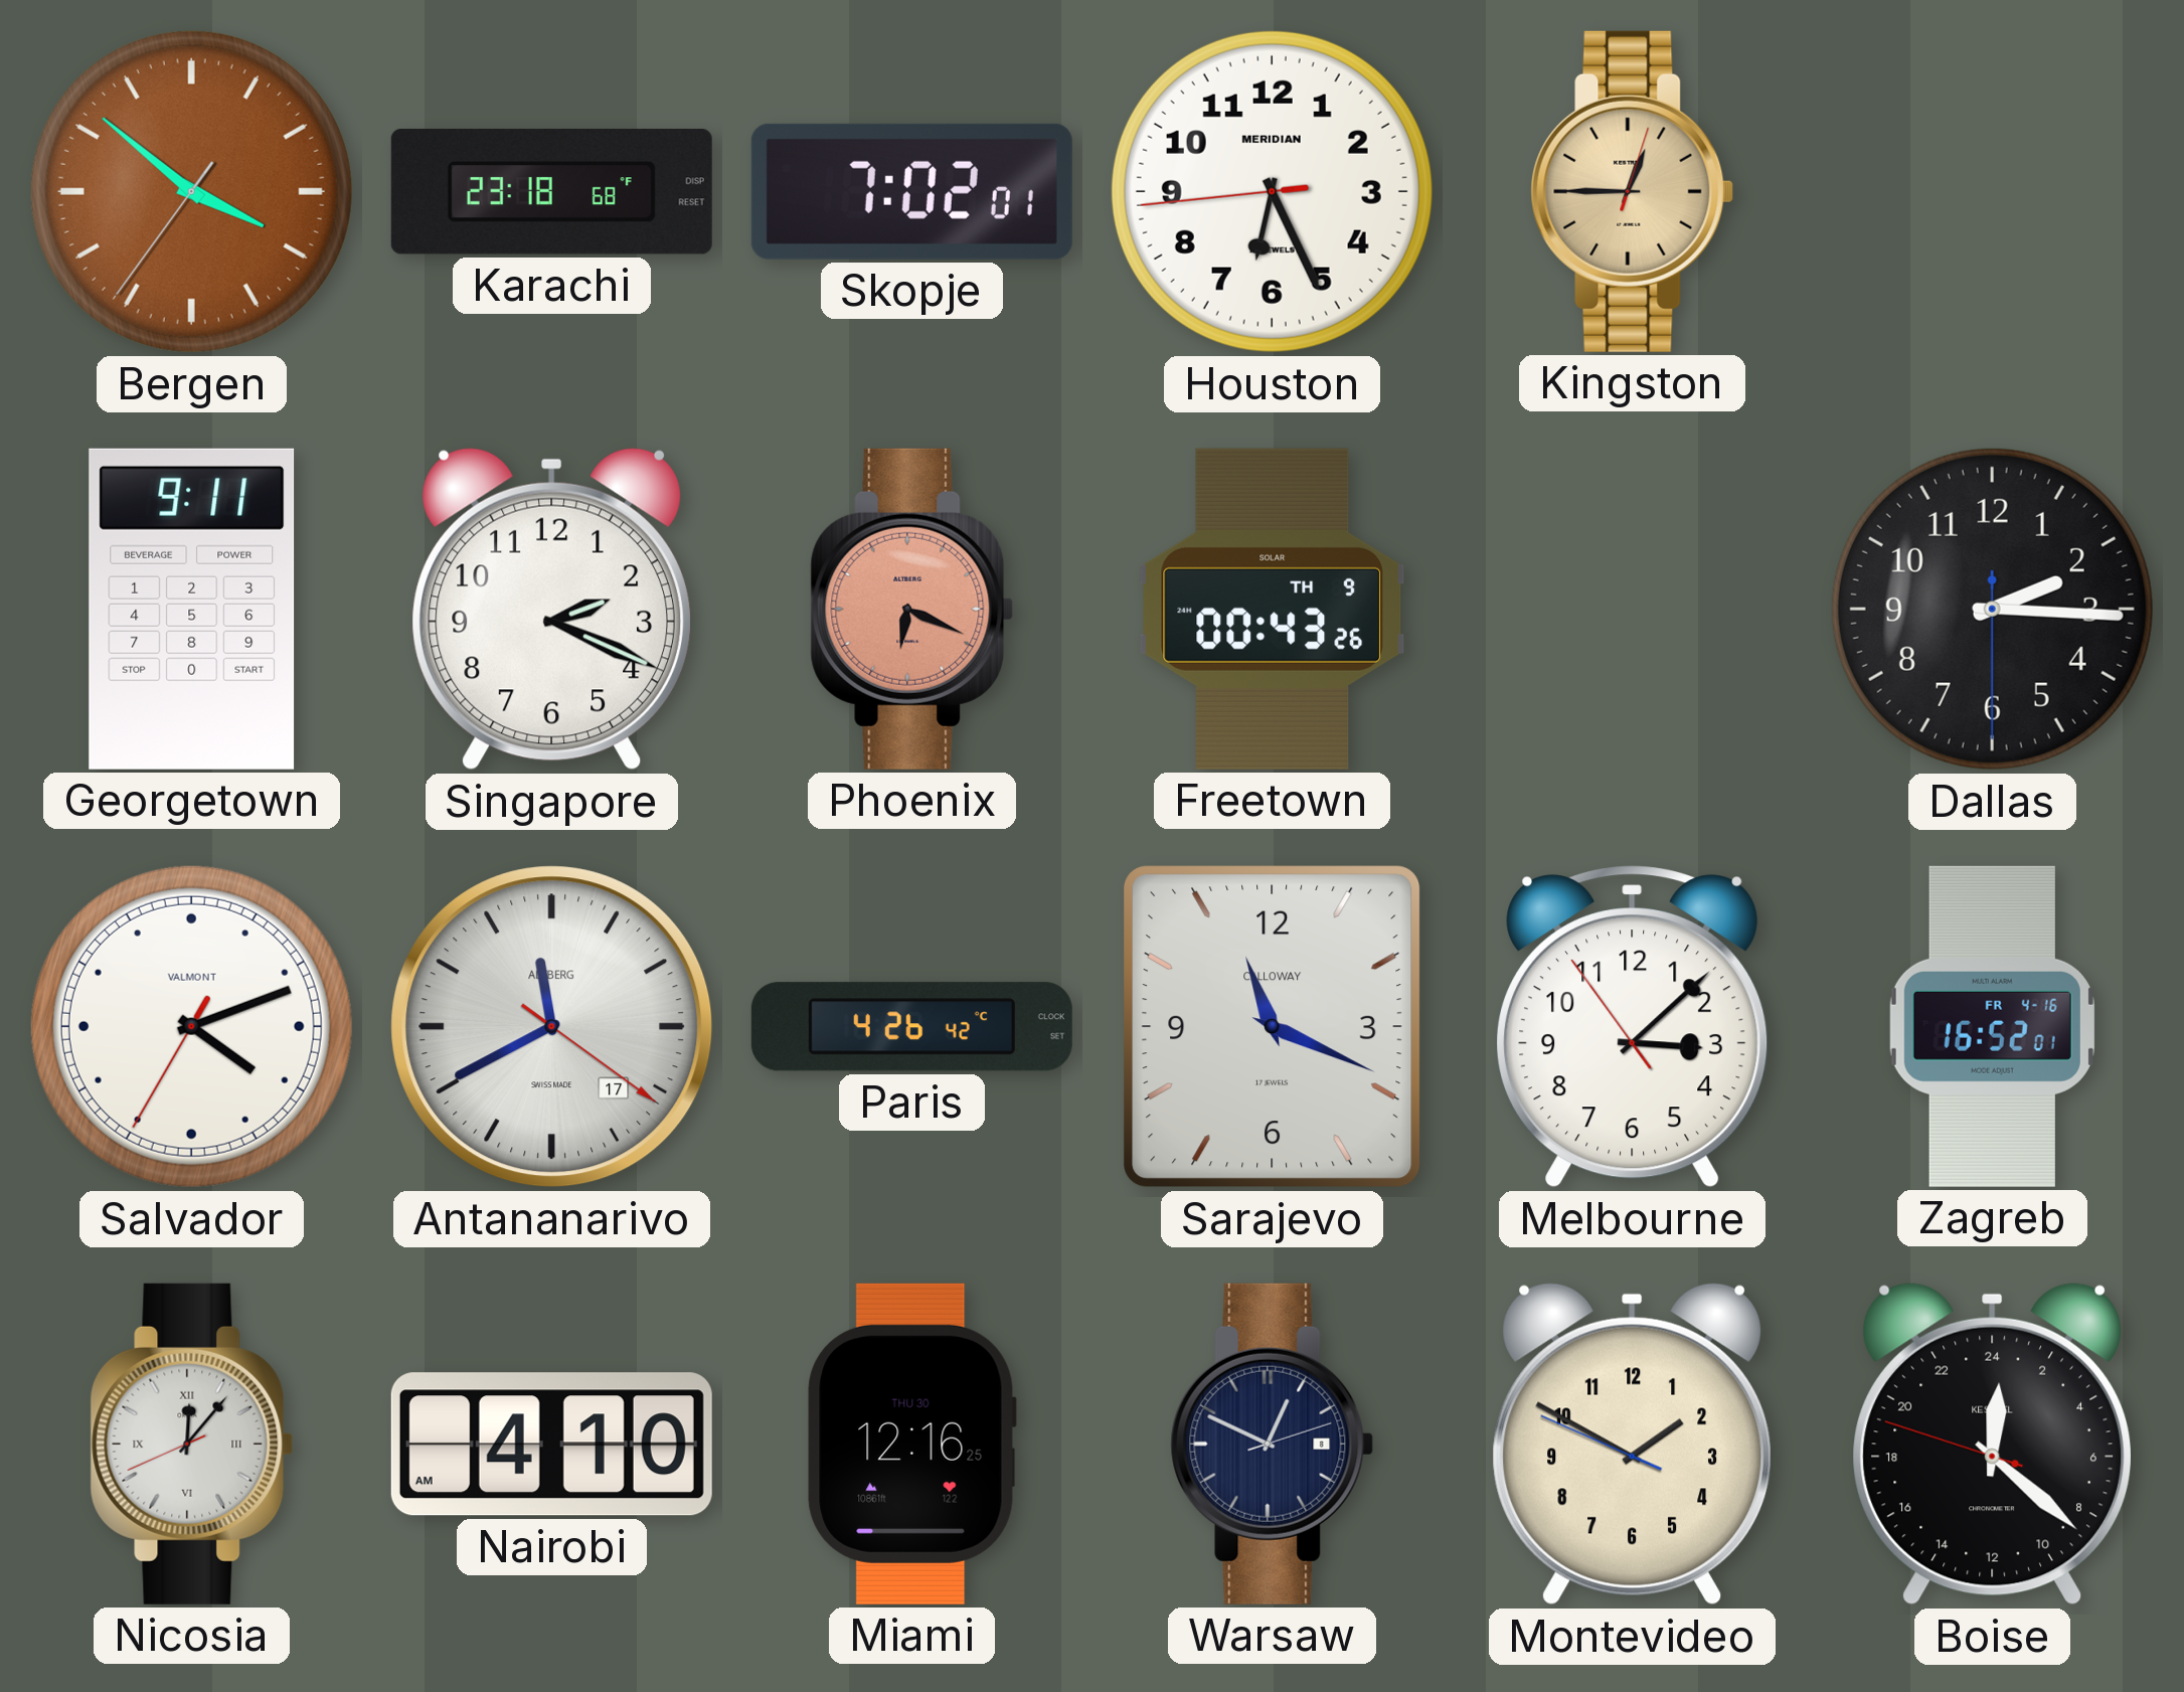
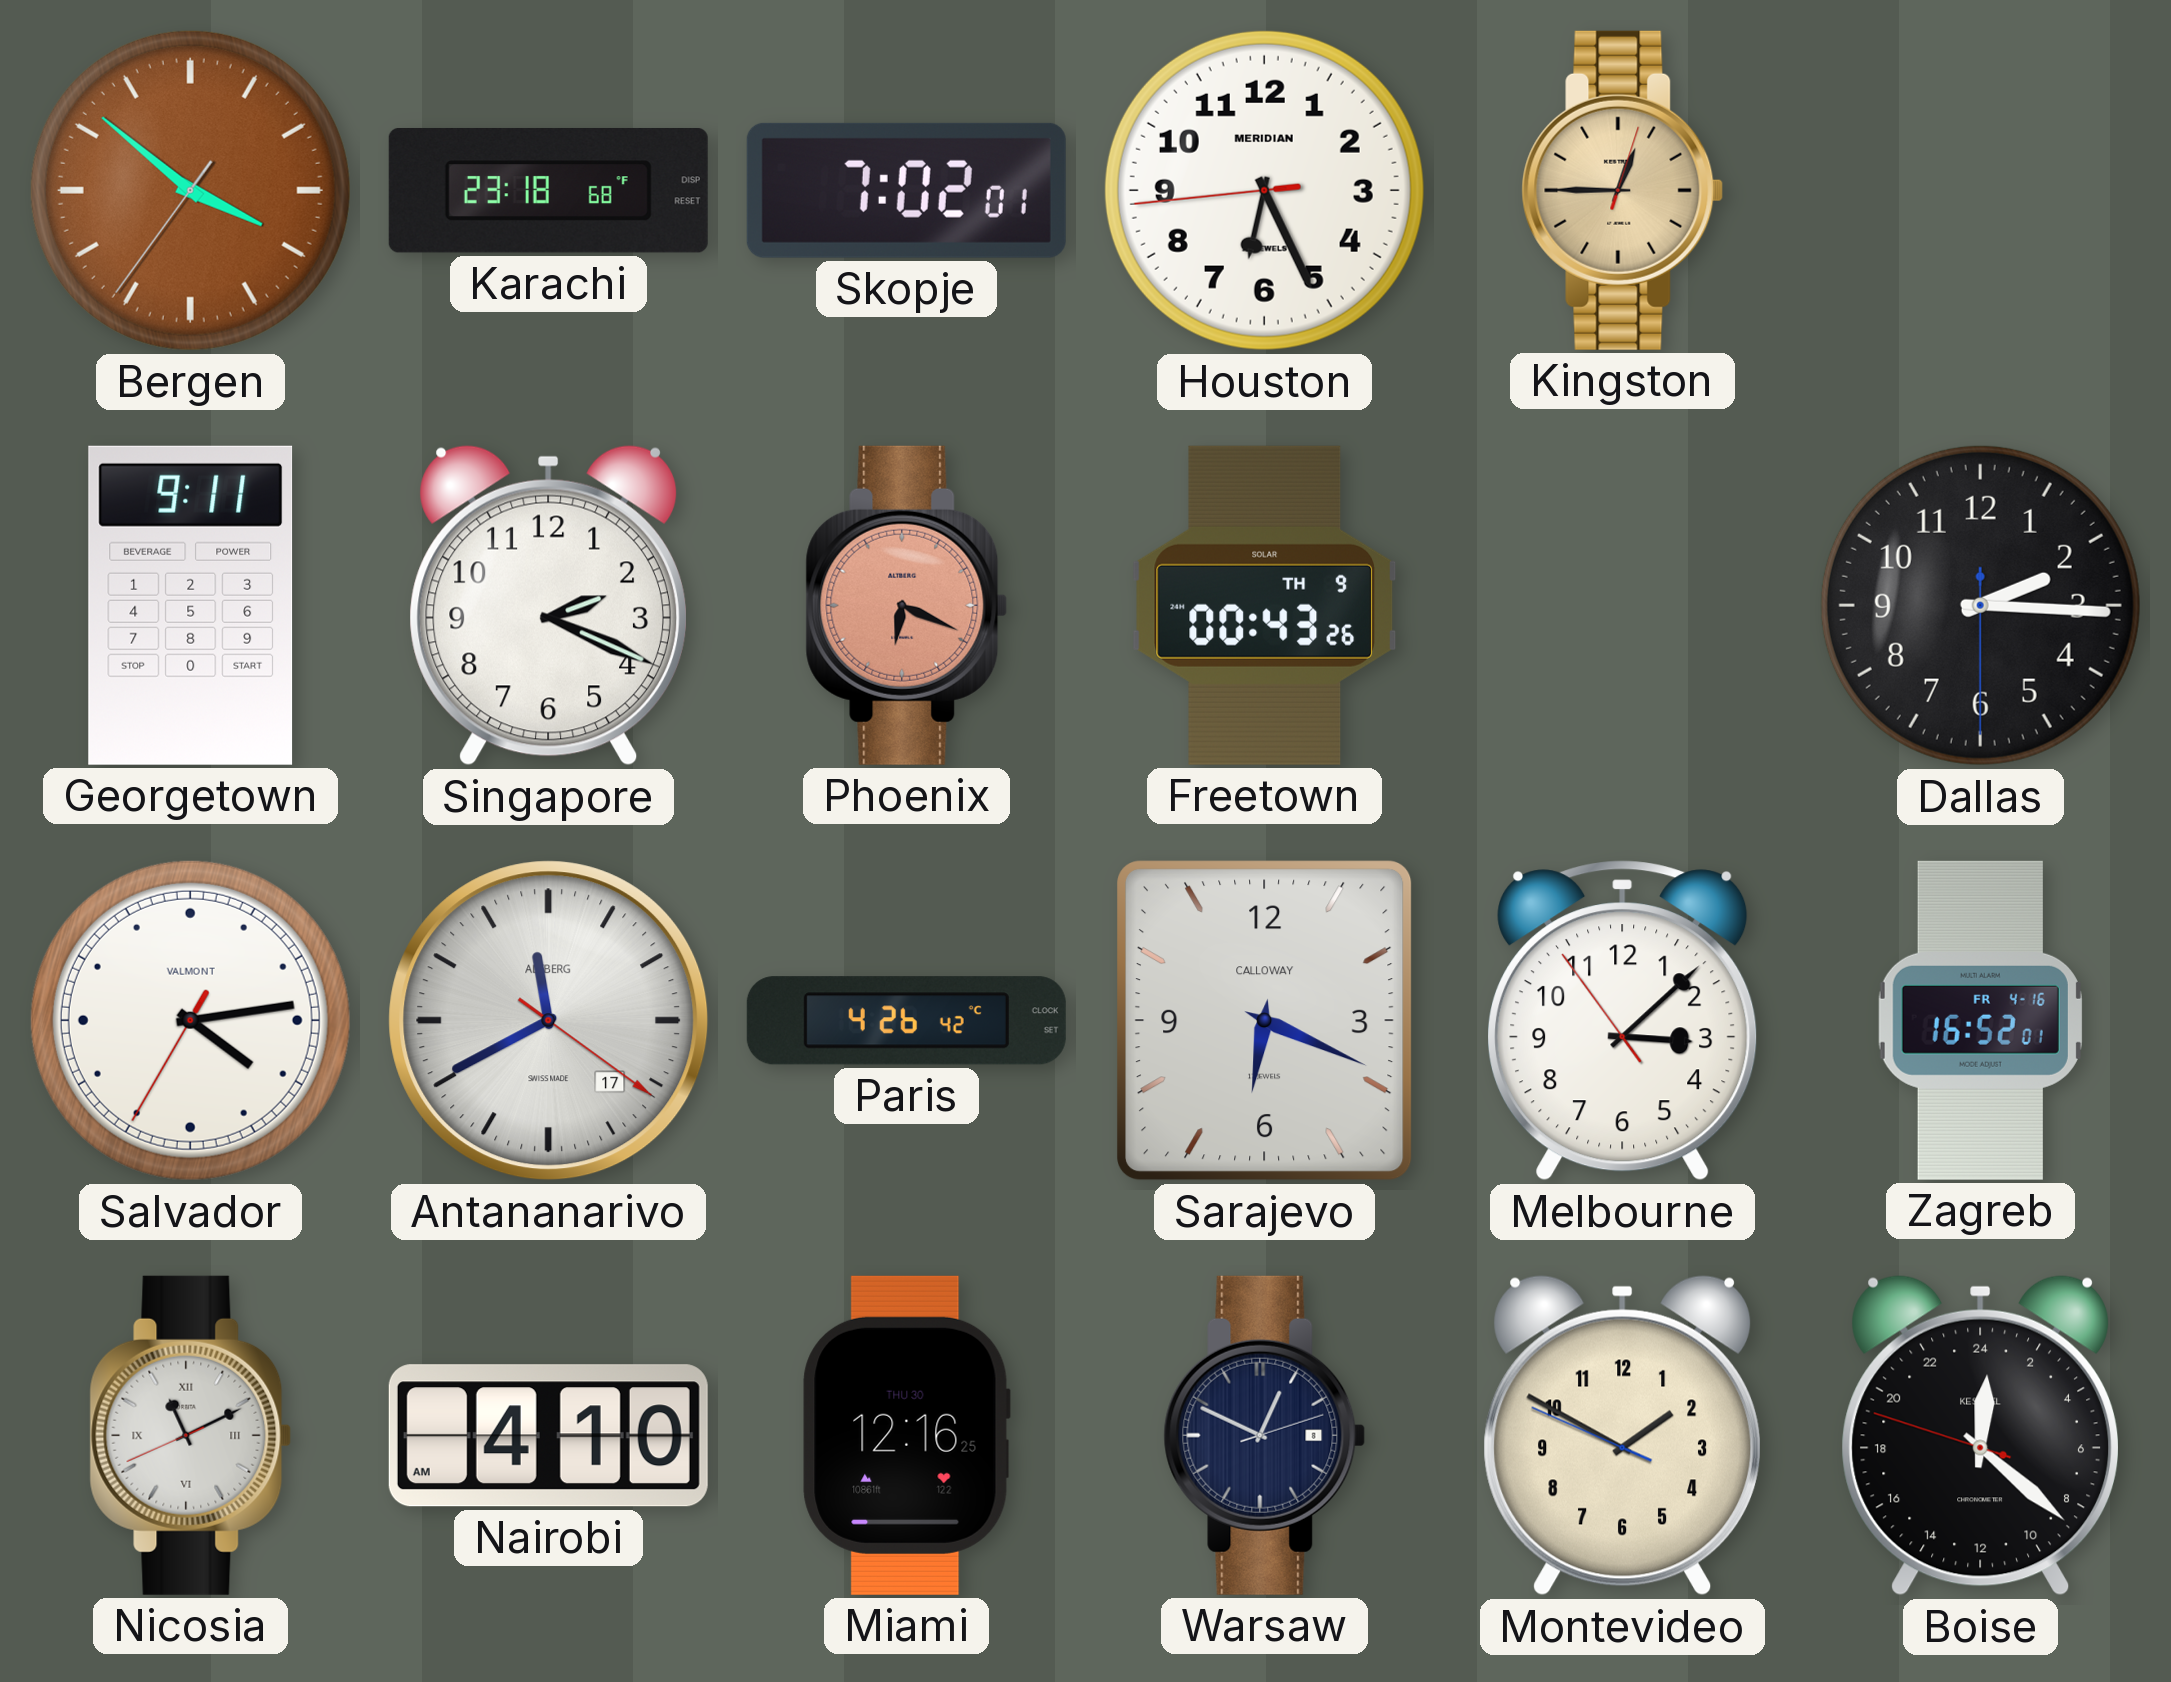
Salvador: 4:11 -> 4:13 (190, 1020)
Sarajevo: 11:19 -> 6:19 (1265, 1021)
Nicosia: 12:06 -> 11:10 (191, 1435)
